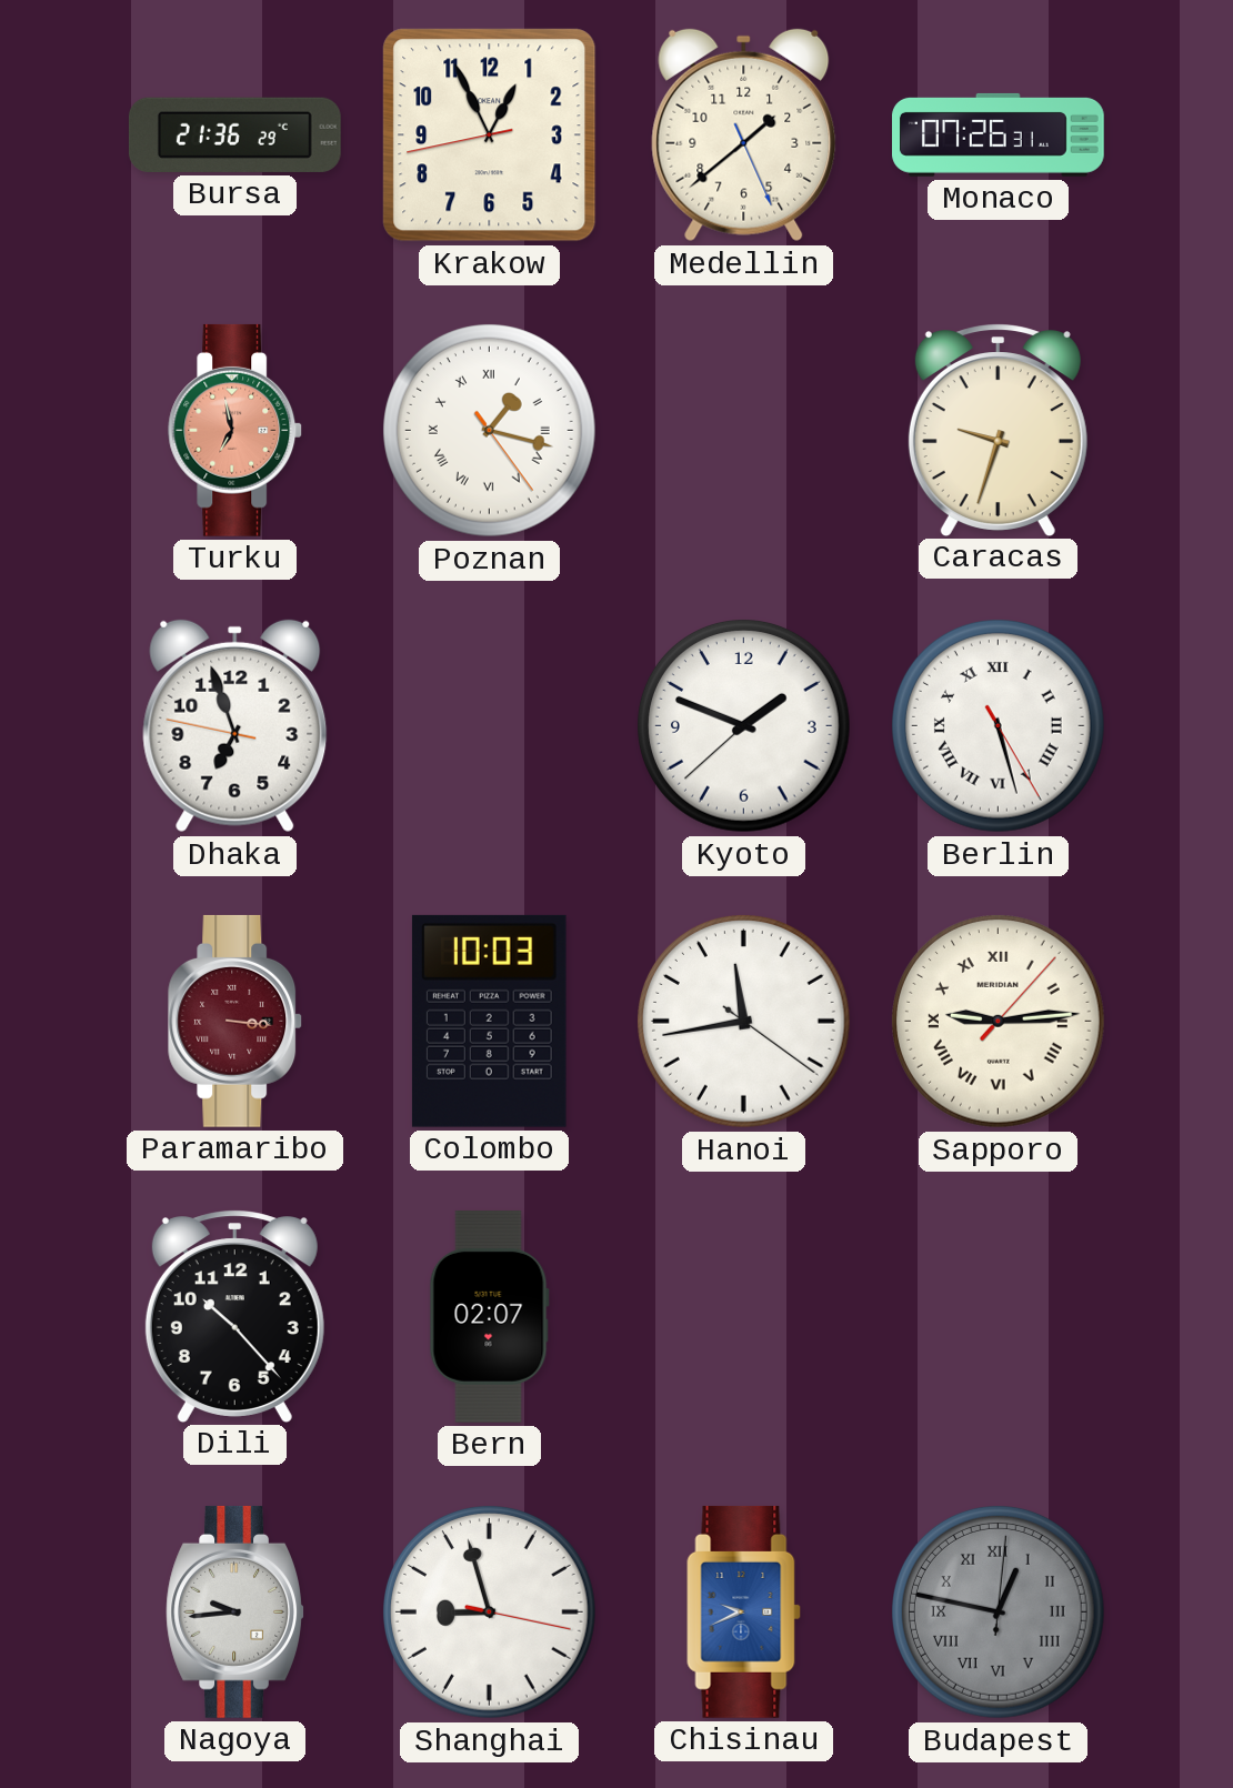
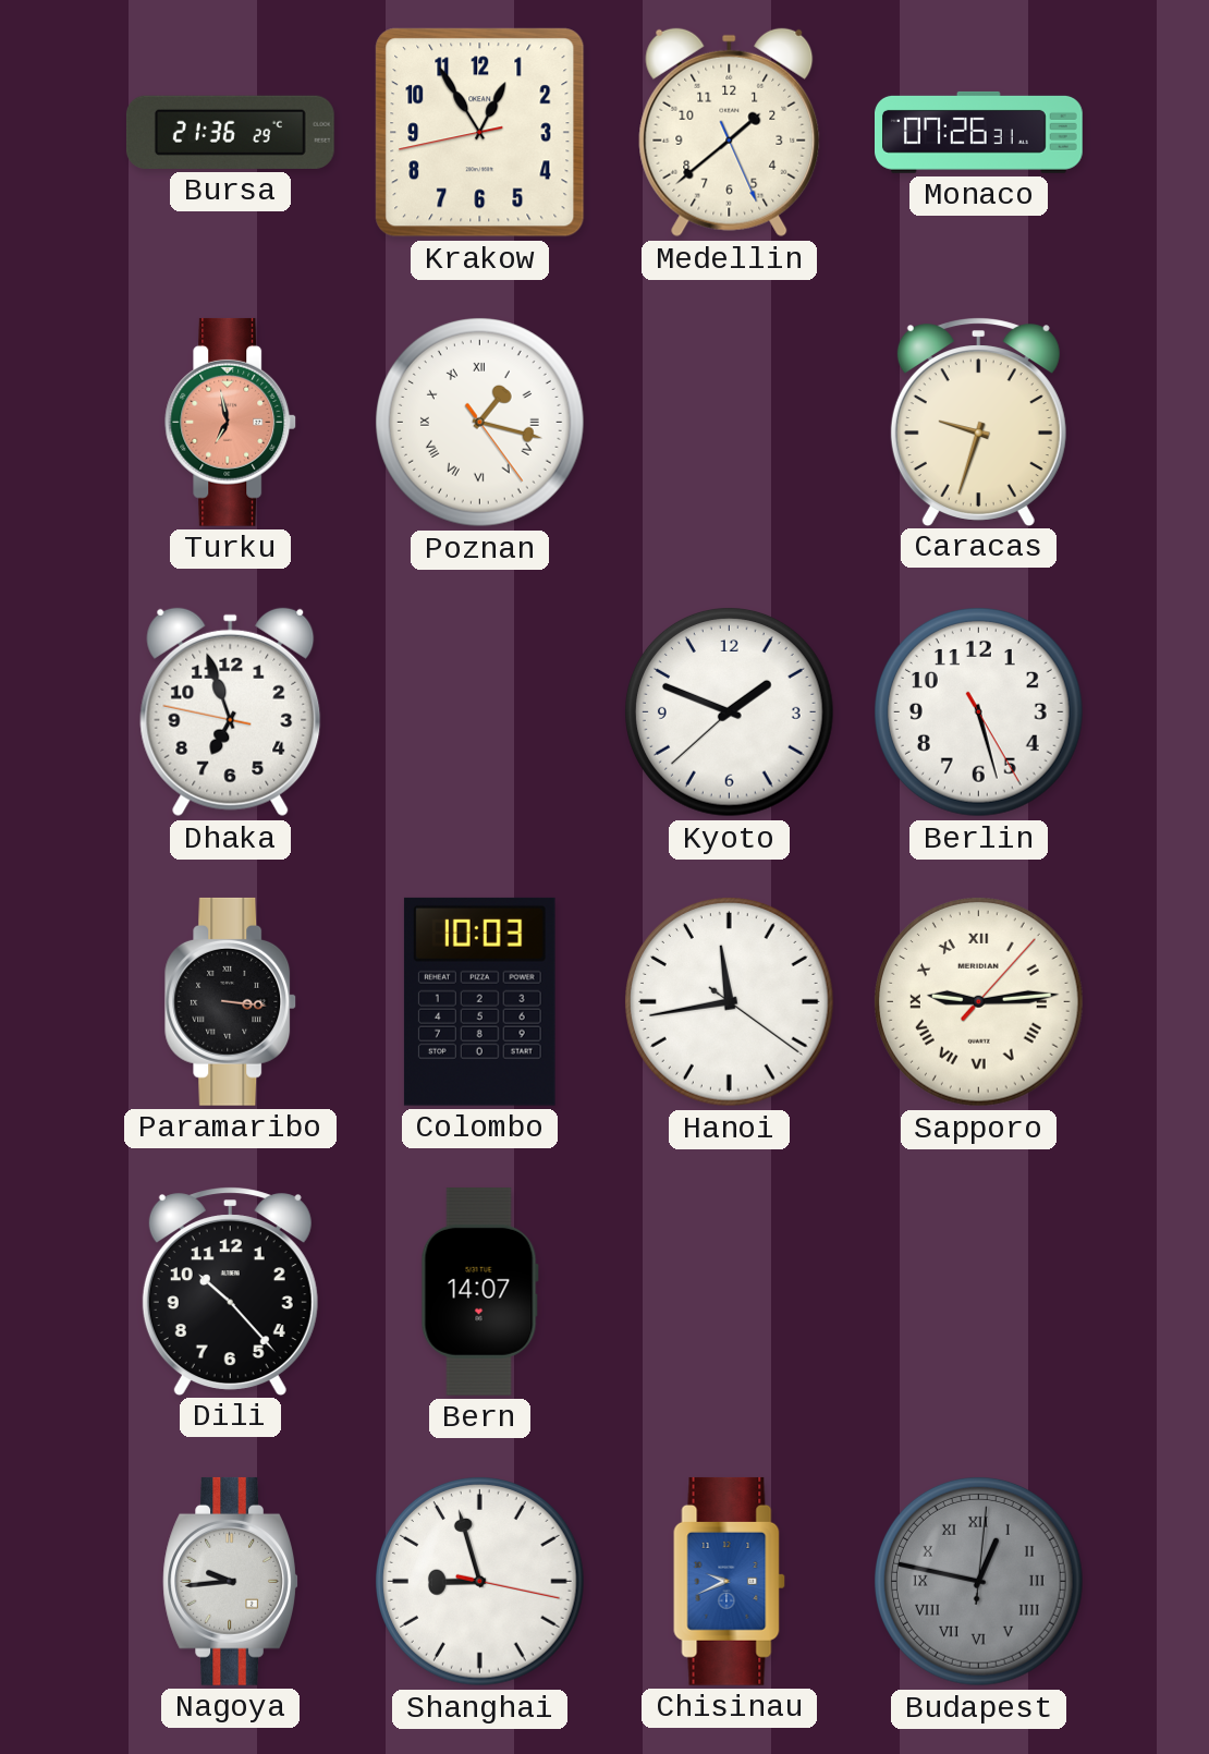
Krakow: 12:55 -> 12:54 (480, 133)
Berlin numerals: Roman -> Arabic (979, 712)
Paramaribo dial: burgundy -> black (231, 1001)
Bern: 02:07 -> 14:07 (479, 1291)
